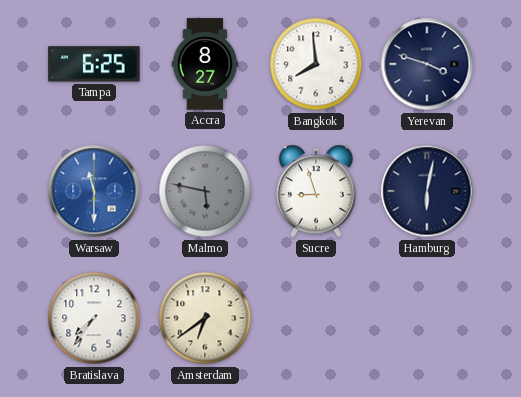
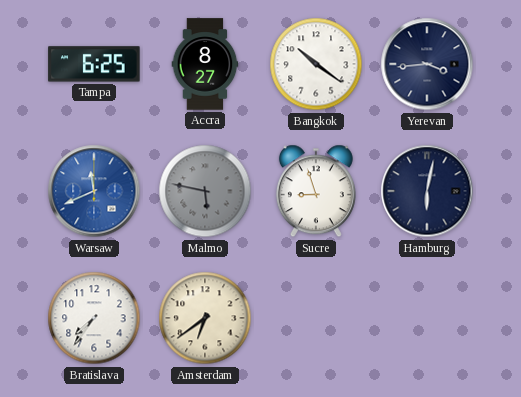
Bangkok: 7:59 -> 10:21 (316, 64)
Yerevan: 3:48 -> 3:44 (427, 64)
Warsaw: 11:30 -> 11:41 (94, 191)
